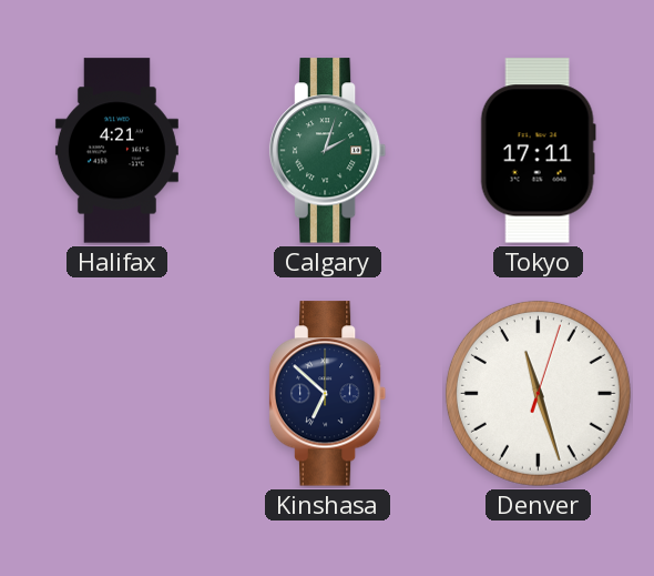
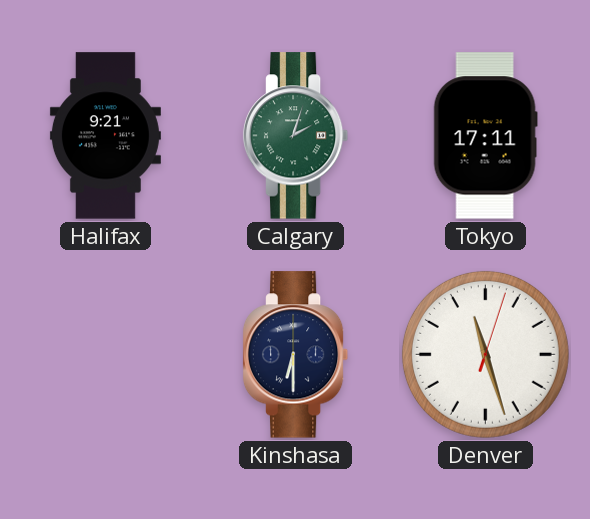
Halifax: 4:21 -> 9:21 (105, 136)
Kinshasa: 6:52 -> 6:30 (296, 355)
